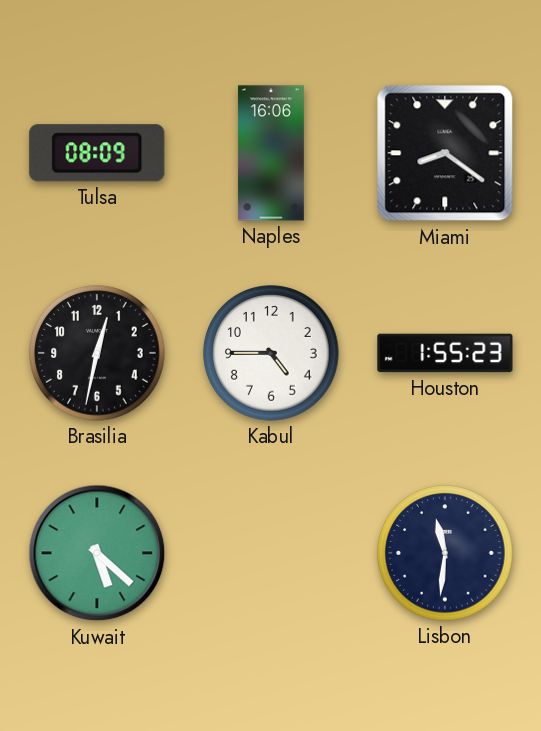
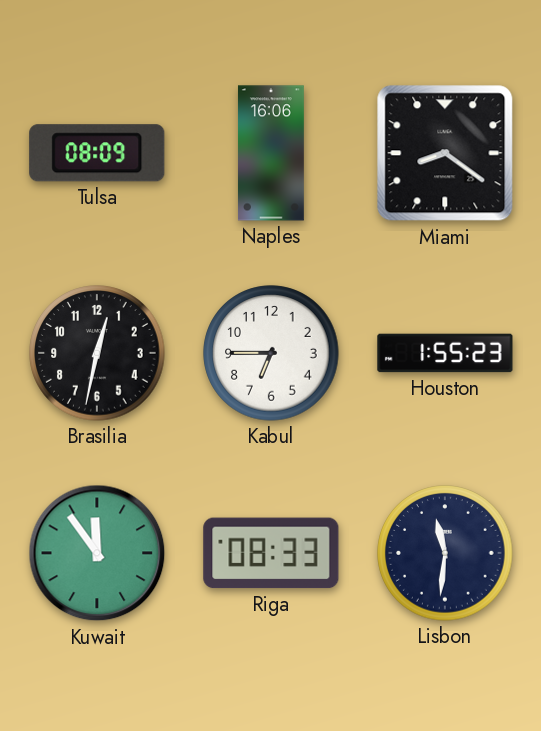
Kabul: 4:45 -> 6:45 (271, 353)
Kuwait: 5:22 -> 11:54 (97, 553)
Riga: none -> 08:33 (271, 553)
